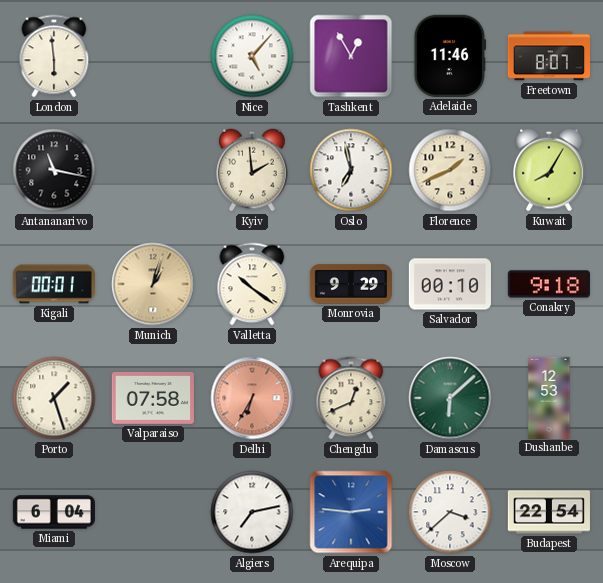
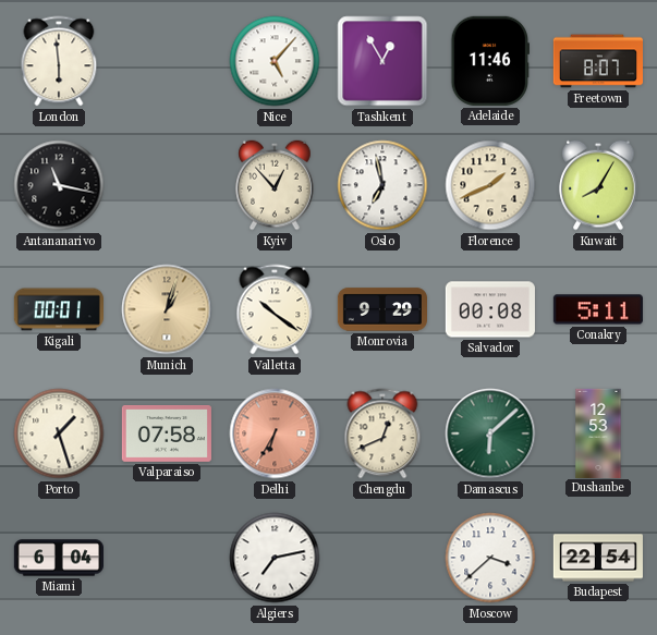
Kyiv: 1:59 -> 12:53 (275, 185)
Salvador: 00:10 -> 00:08 (490, 309)
Conakry: 9:18 -> 5:11 (598, 309)
Arequipa: 2:46 -> none (351, 512)
